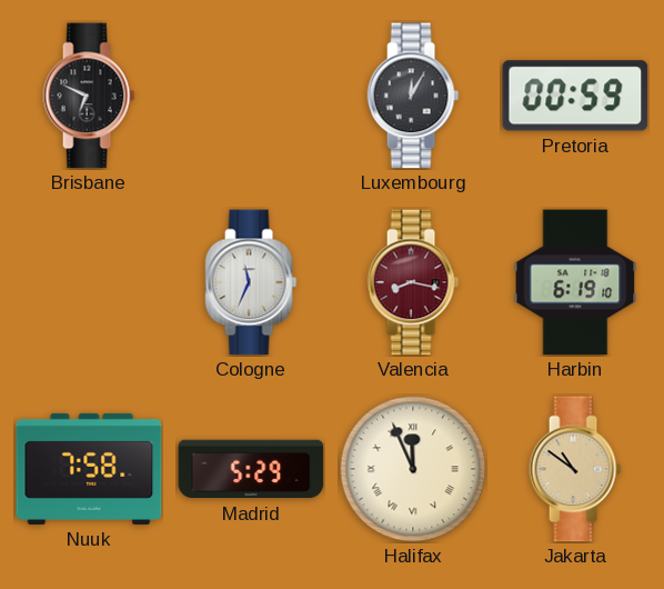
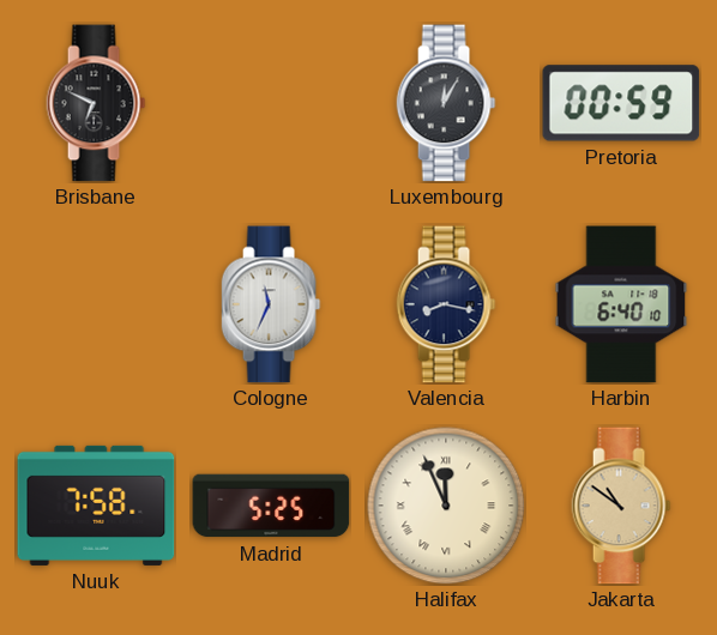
Valencia dial: burgundy -> navy (446, 304)
Harbin: 6:19 -> 6:40 (621, 304)
Madrid: 5:29 -> 5:25 (271, 506)
